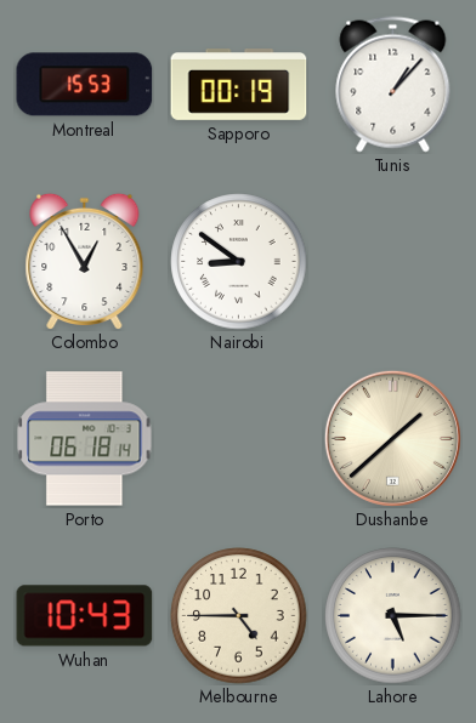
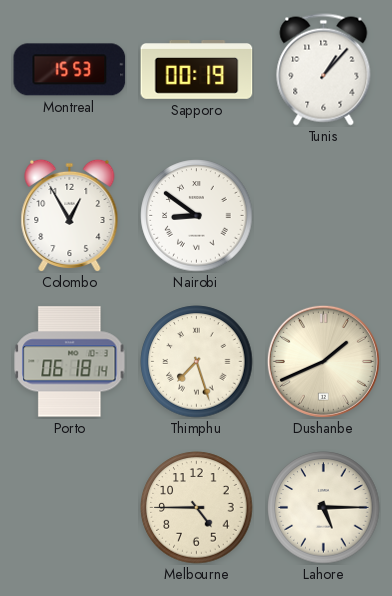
Thimphu: none -> 7:27 (197, 362)
Dushanbe: 1:38 -> 1:41 (323, 361)
Wuhan: 10:43 -> none (85, 616)
